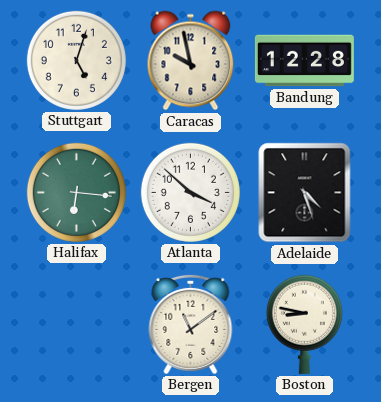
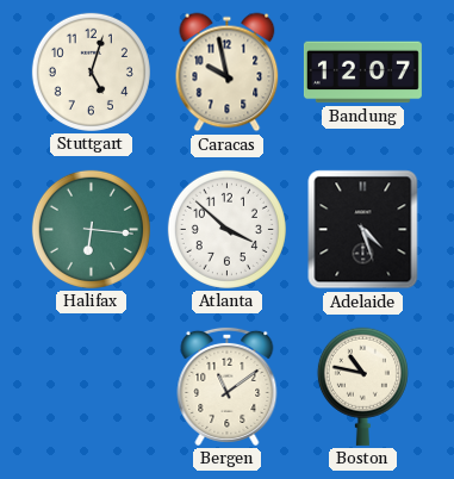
Bandung: 12:28 -> 12:07 (362, 73)
Boston: 8:47 -> 10:47 (362, 386)
